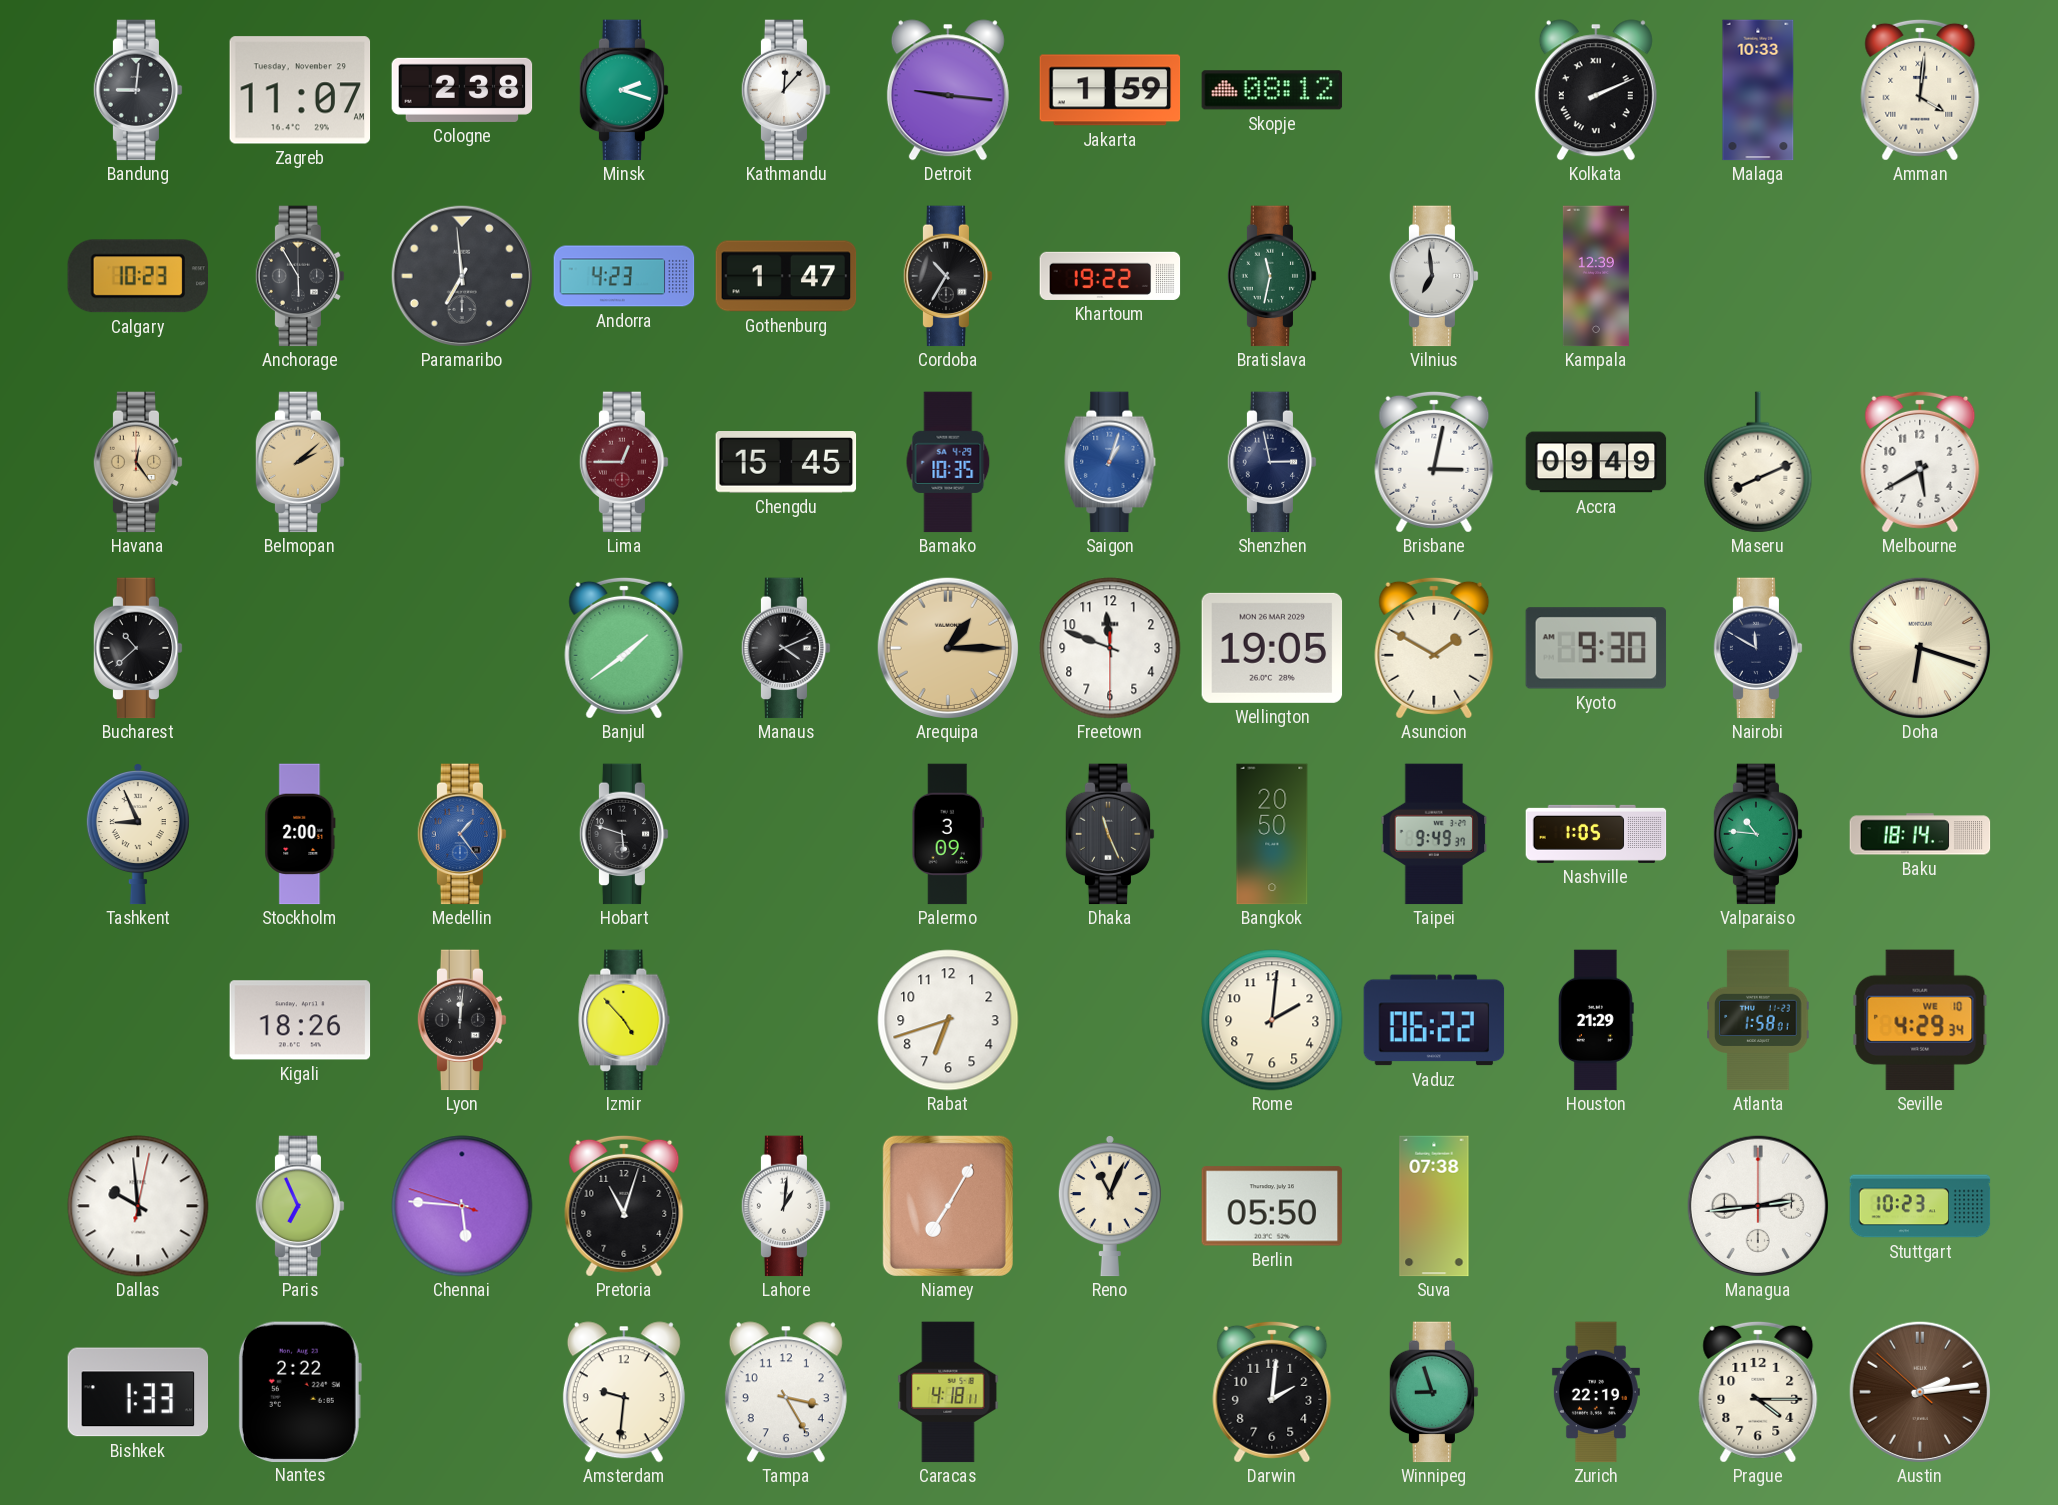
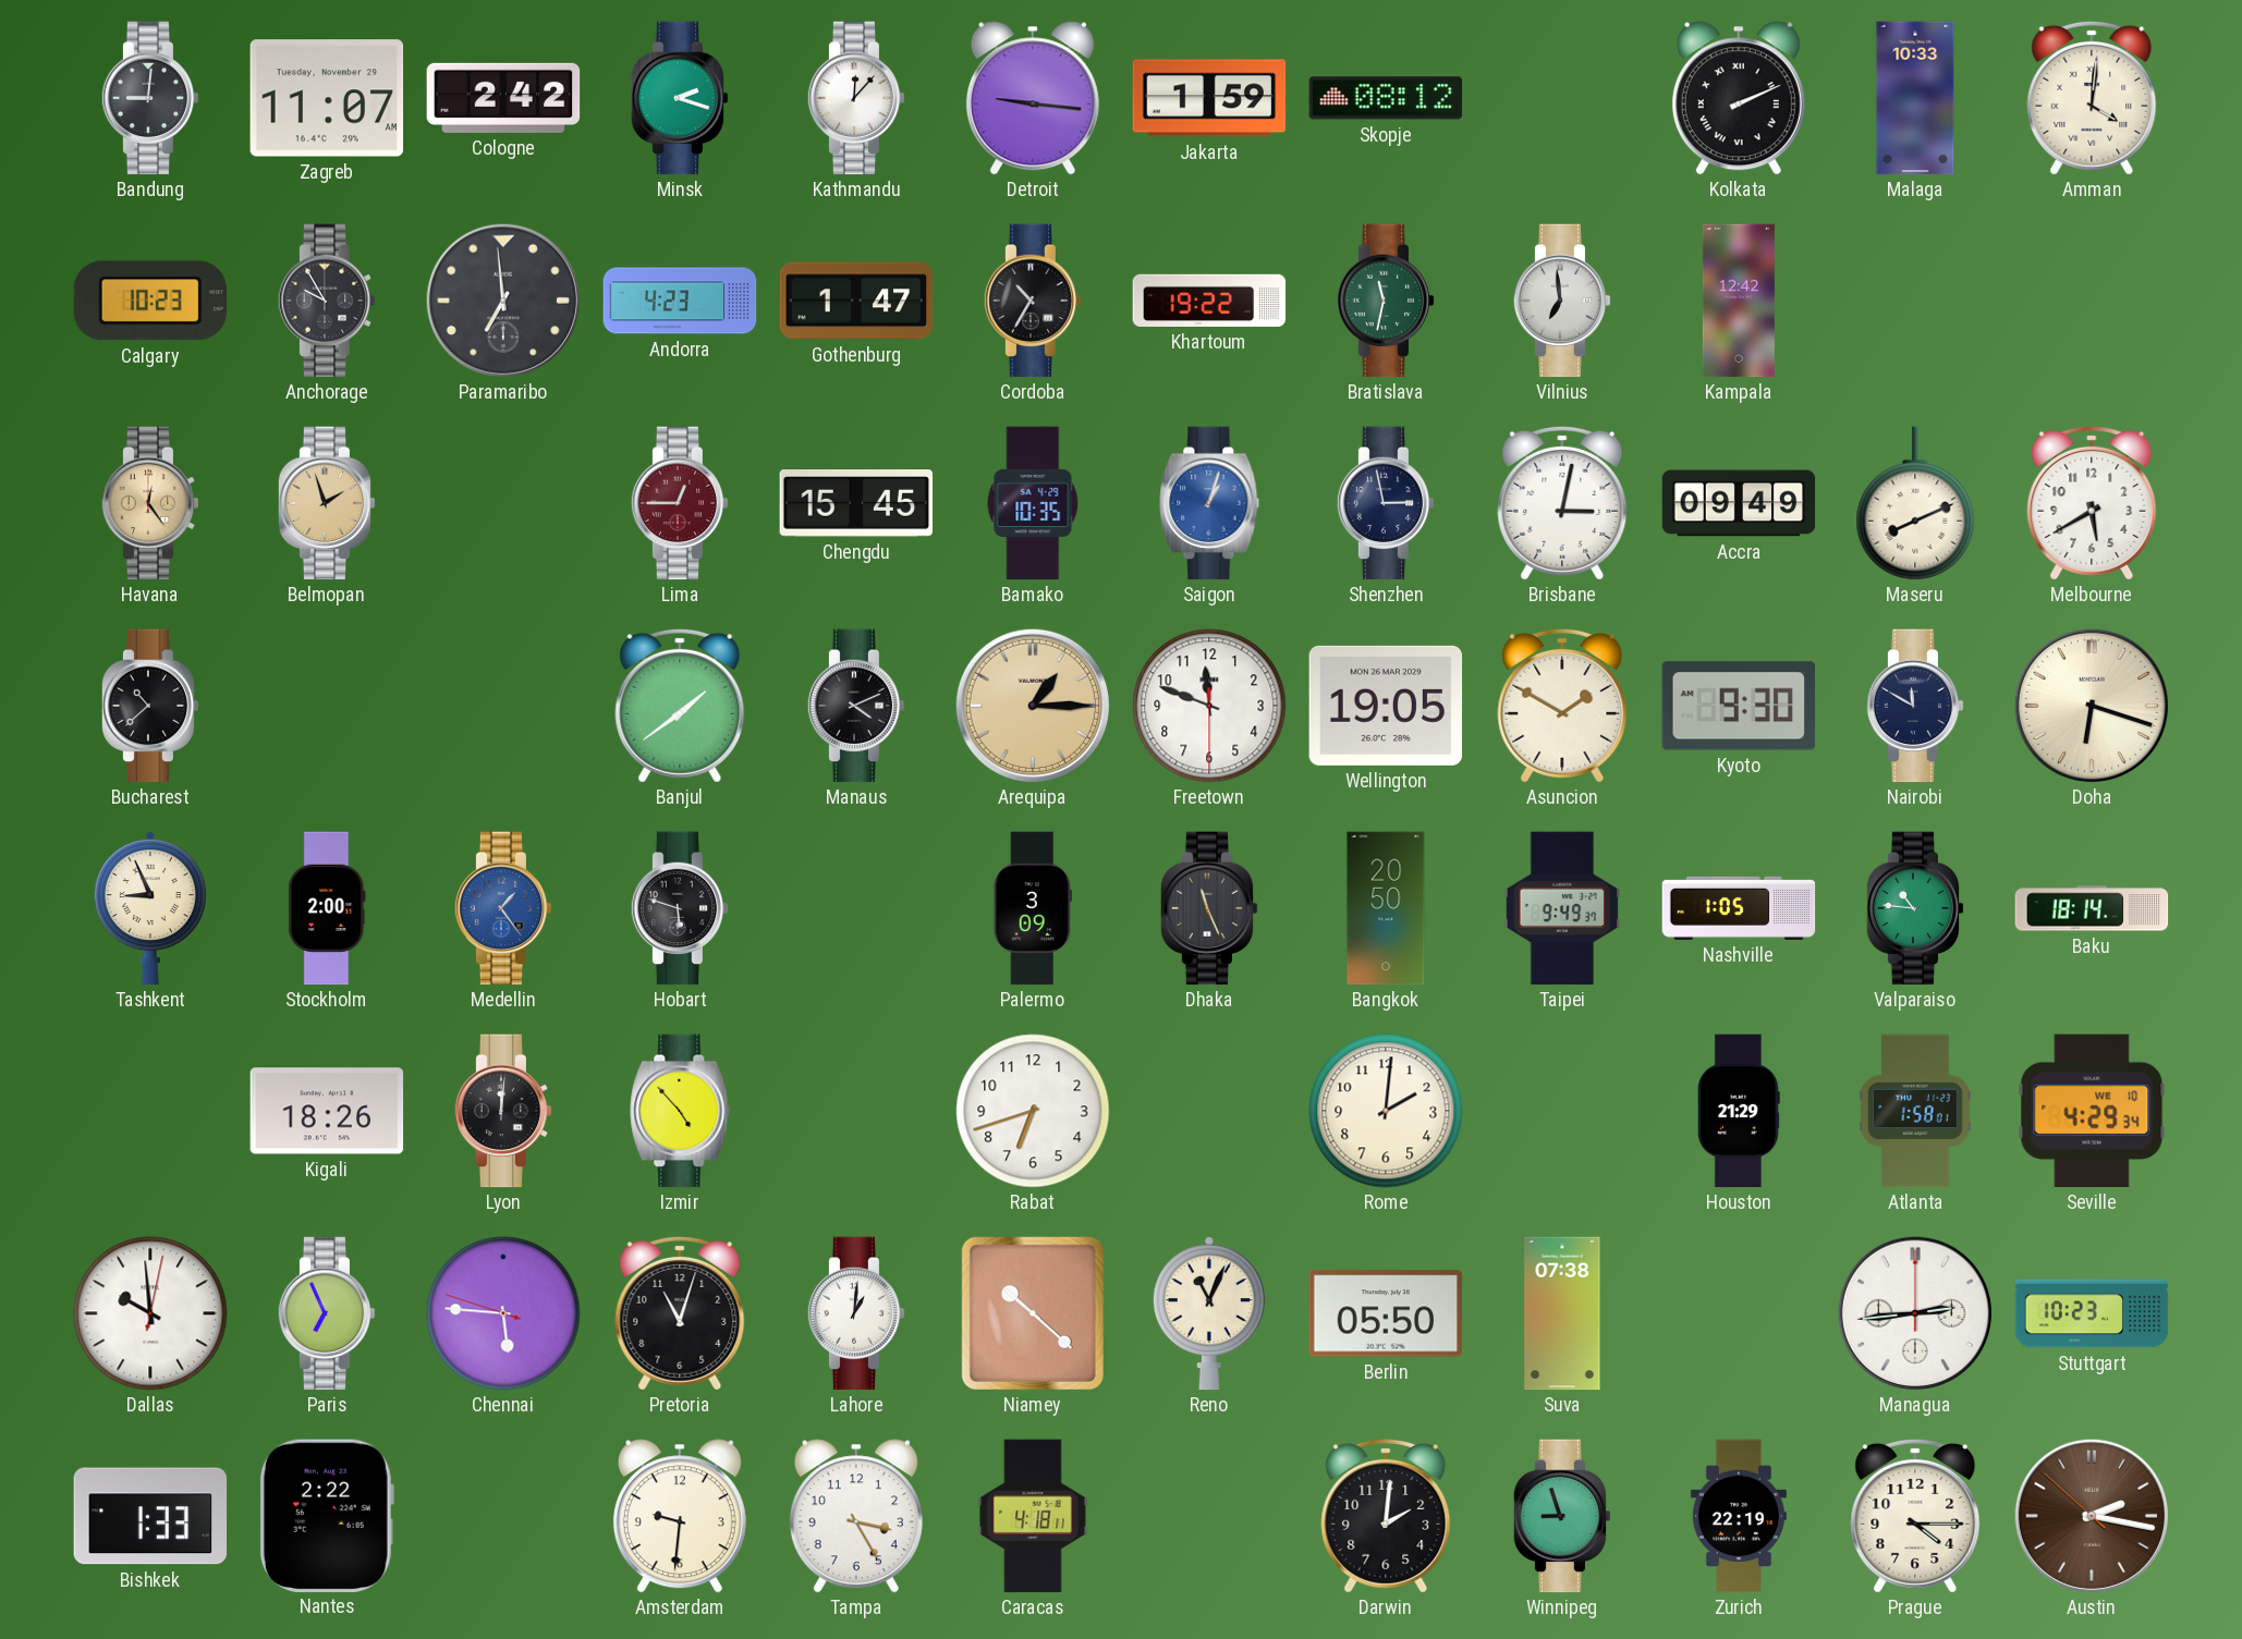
Cologne: 2:38 -> 2:42 (503, 98)
Anchorage: 5:55 -> 9:55 (327, 301)
Kampala: 12:39 -> 12:42 (1739, 301)
Belmopan: 2:08 -> 1:57 (327, 503)
Vaduz: 06:22 -> none (1434, 1020)
Niamey: 7:05 -> 10:22 (1033, 1313)
Austin: 2:13 -> 2:16 (2091, 1515)
